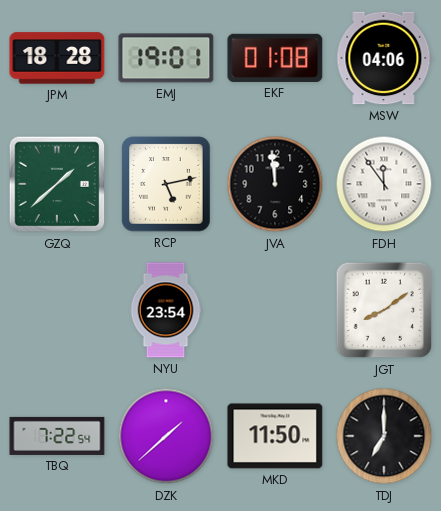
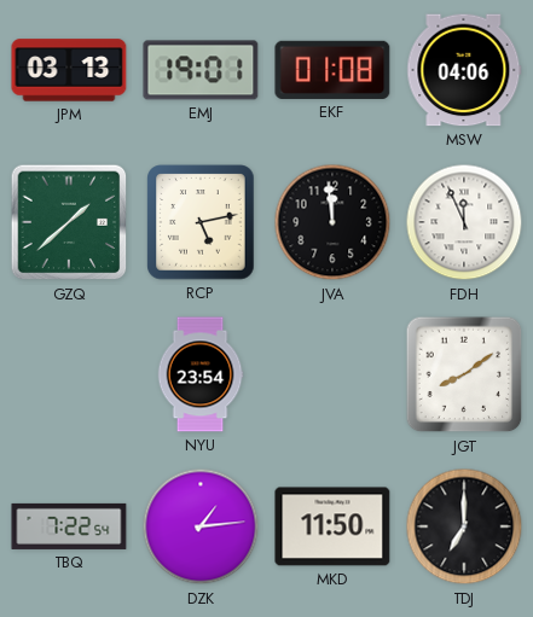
JPM: 18:28 -> 03:13 (69, 70)
FDH: 11:54 -> 11:56 (464, 222)
DZK: 1:38 -> 1:14 (201, 526)
